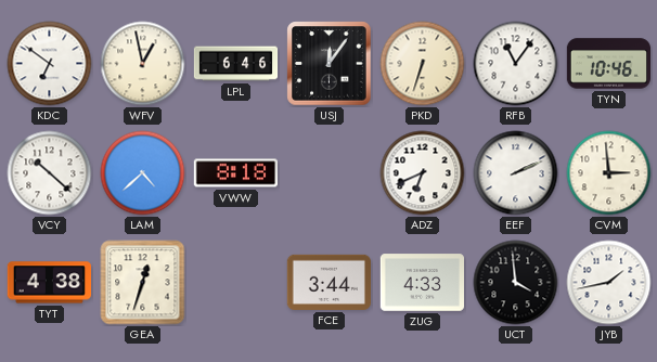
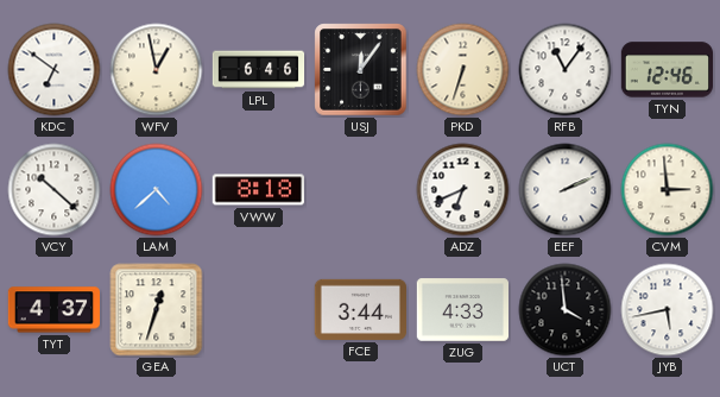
TYN: 10:46 -> 12:46 (667, 70)
TYT: 4:38 -> 4:37 (53, 310)
JYB: 1:43 -> 5:43 (668, 310)
